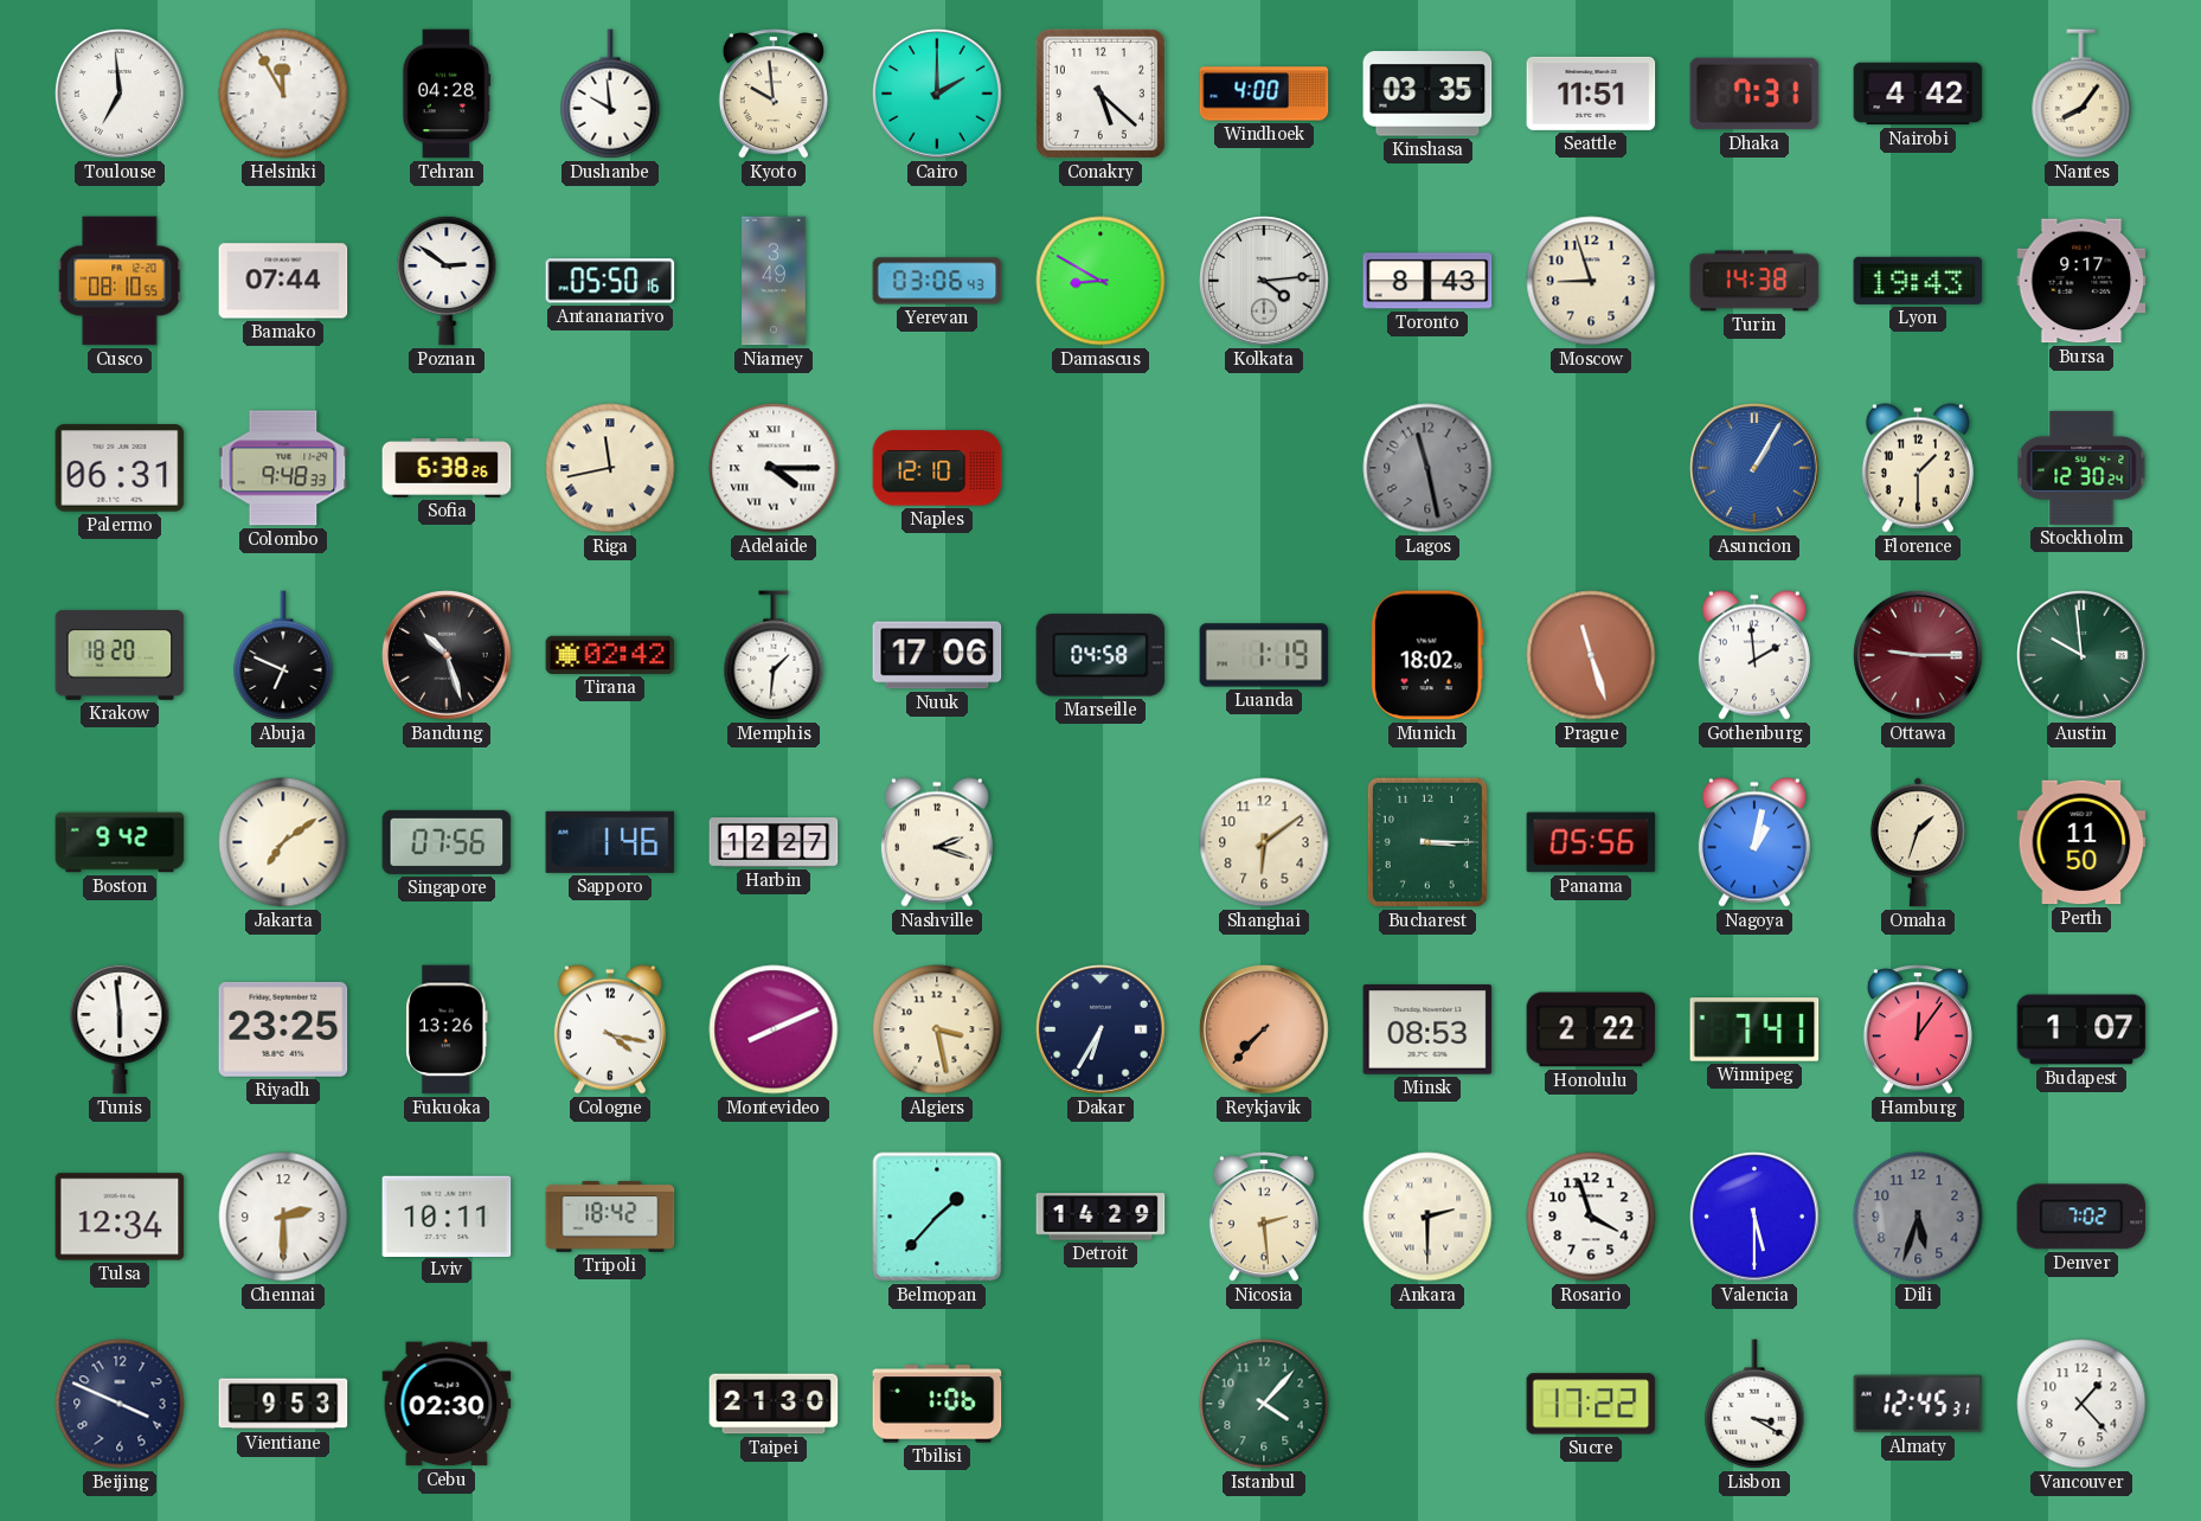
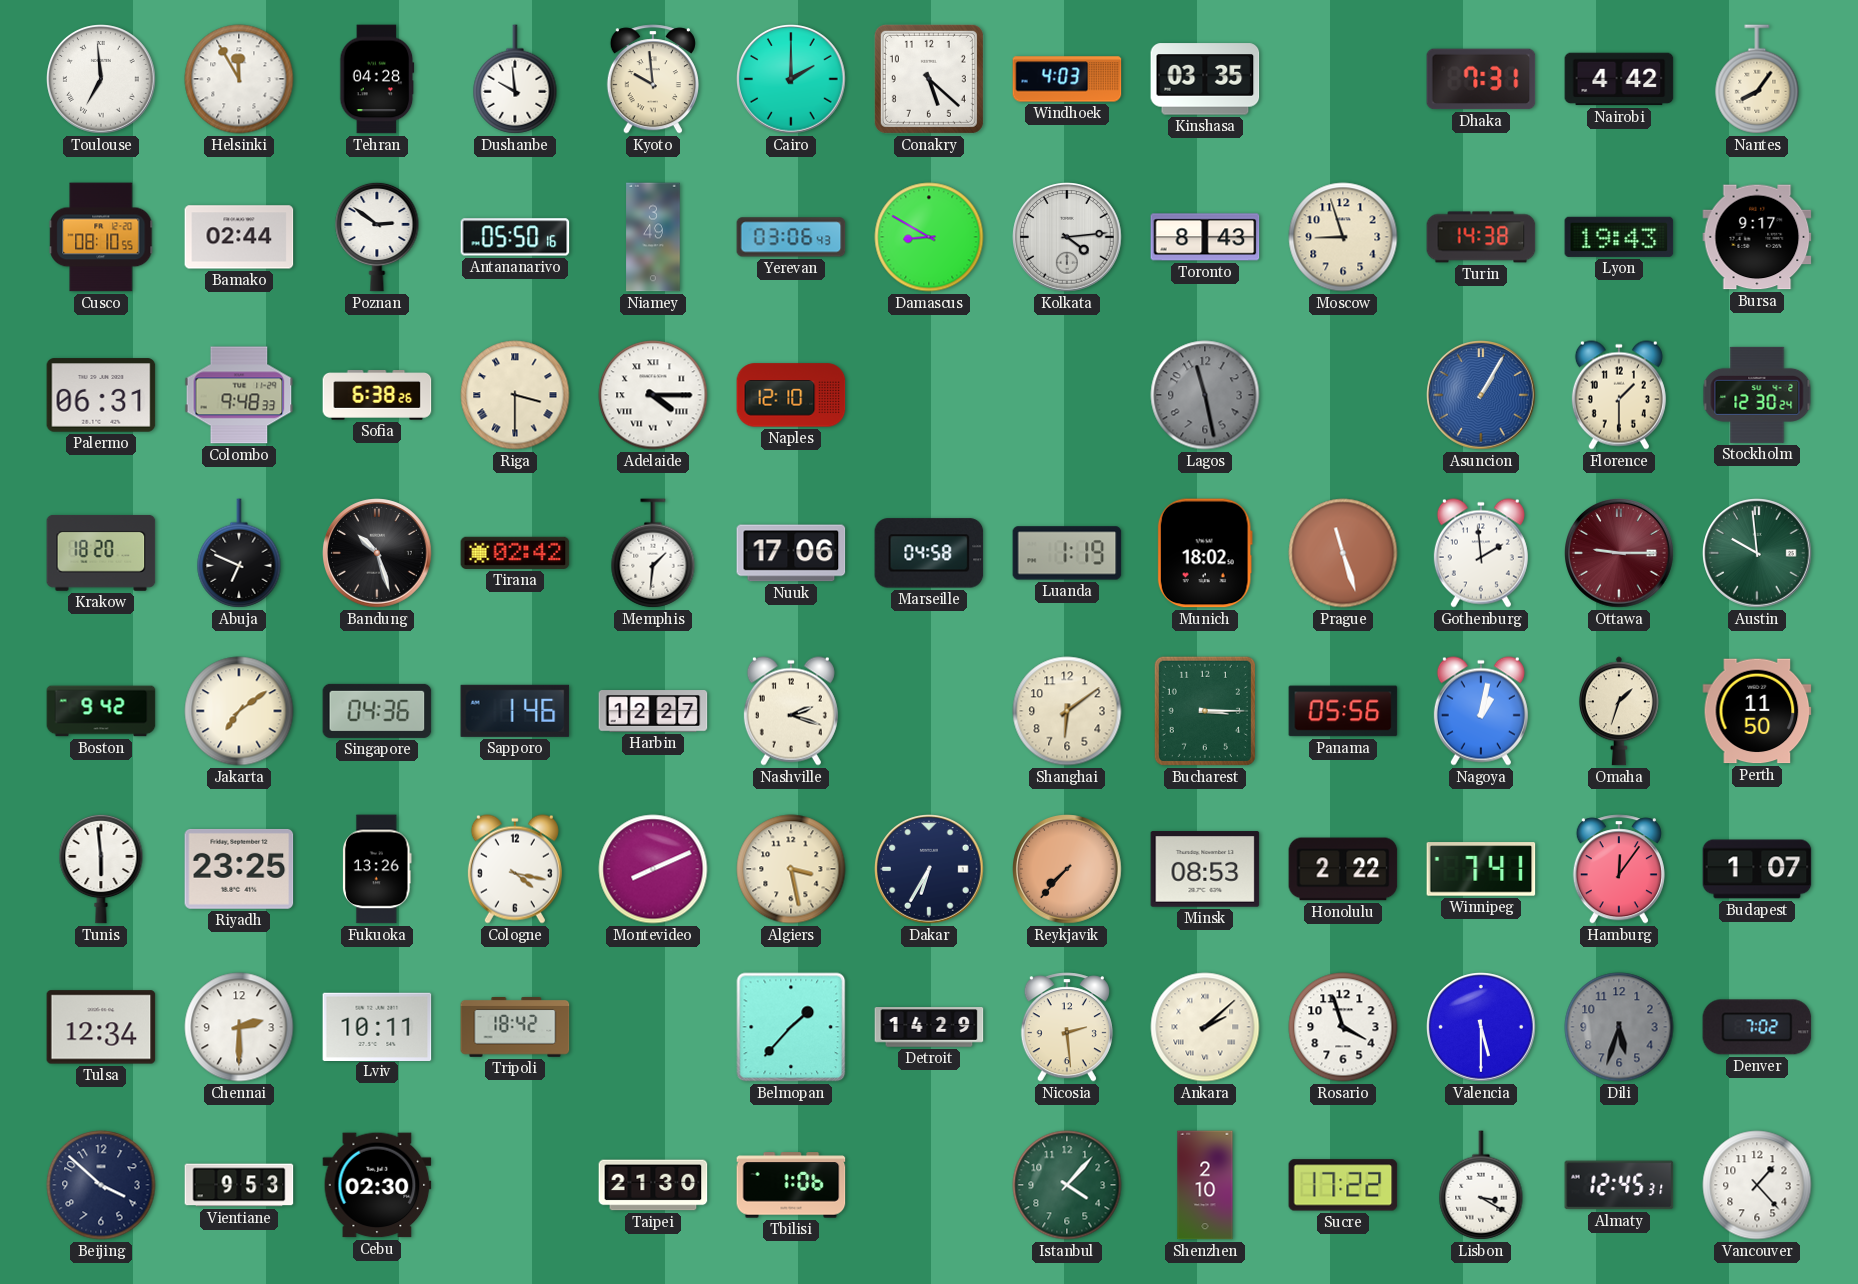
Windhoek: 4:00 -> 4:03 (1067, 79)
Seattle: 11:51 -> none (1591, 94)
Bamako: 07:44 -> 02:44 (239, 237)
Riga: 11:43 -> 3:30 (515, 395)
Singapore: 07:56 -> 04:36 (377, 711)
Ankara: 2:30 -> 2:08 (1205, 1027)
Beijing: 3:49 -> 3:52 (101, 1185)
Shenzhen: none -> 2:10 (1205, 1185)
